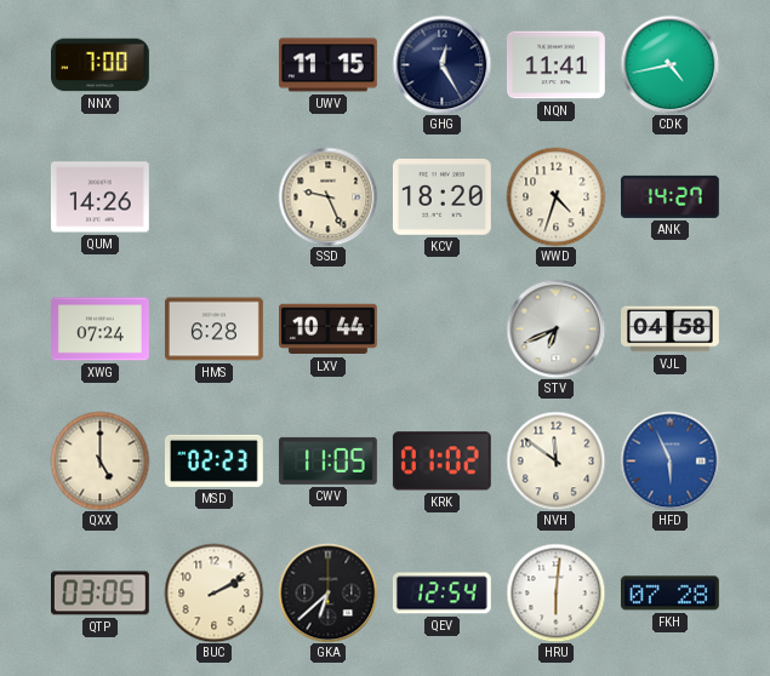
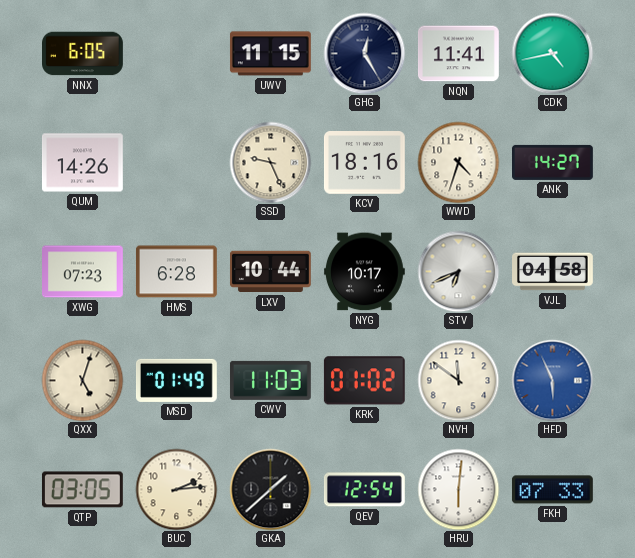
NNX: 7:00 -> 6:05 (83, 54)
KCV: 18:20 -> 18:16 (364, 163)
XWG: 07:24 -> 07:23 (83, 272)
NYG: none -> 10:17 (364, 272)
QXX: 5:00 -> 5:03 (82, 380)
MSD: 02:23 -> 01:49 (176, 380)
CWV: 11:05 -> 11:03 (270, 380)
BUC: 2:10 -> 2:14 (176, 489)
GKA: 6:38 -> 1:38 (270, 489)
FKH: 07:28 -> 07:33 (553, 490)
